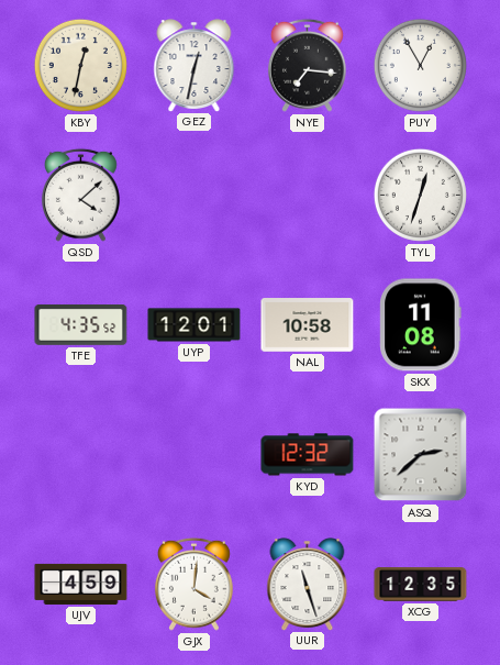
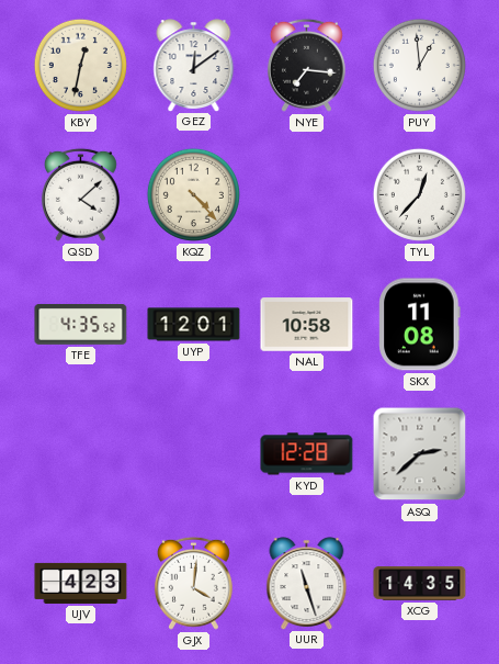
GEZ: 12:32 -> 12:09 (194, 65)
PUY: 12:55 -> 12:59 (419, 65)
KQZ: none -> 4:23 (193, 194)
TYL: 12:33 -> 12:37 (419, 194)
KYD: 12:32 -> 12:28 (307, 454)
UJV: 4:59 -> 4:23 (81, 583)
XCG: 12:35 -> 14:35 (420, 584)
